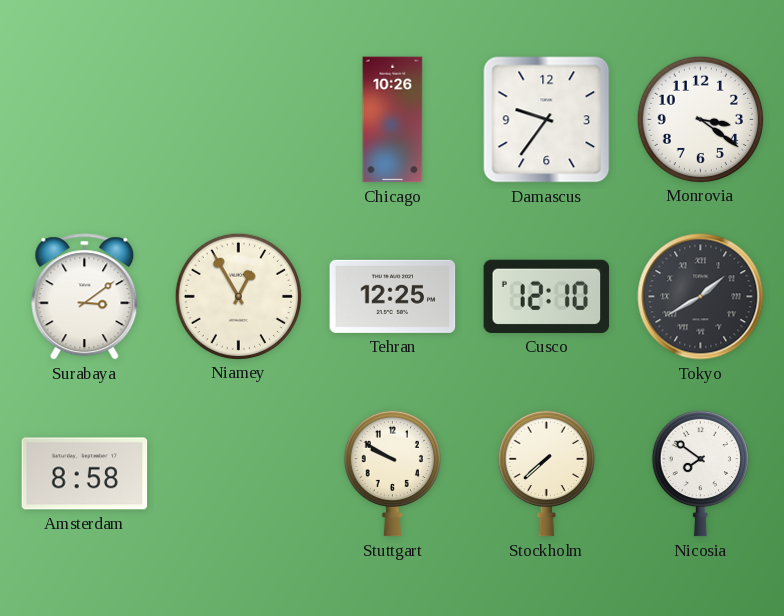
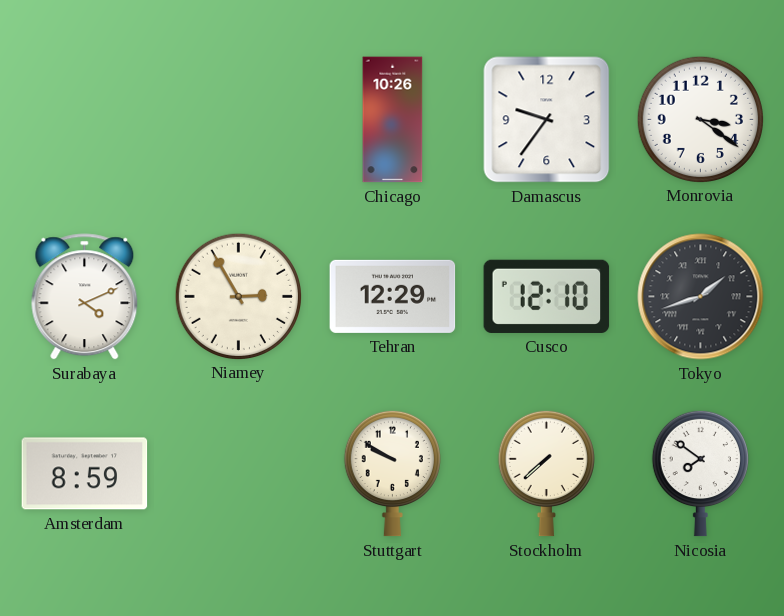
Surabaya: 3:09 -> 4:11 (85, 297)
Niamey: 12:55 -> 2:55 (238, 296)
Tehran: 12:25 -> 12:29 (393, 296)
Tokyo: 1:40 -> 1:42 (701, 297)
Amsterdam: 8:58 -> 8:59 (85, 474)
